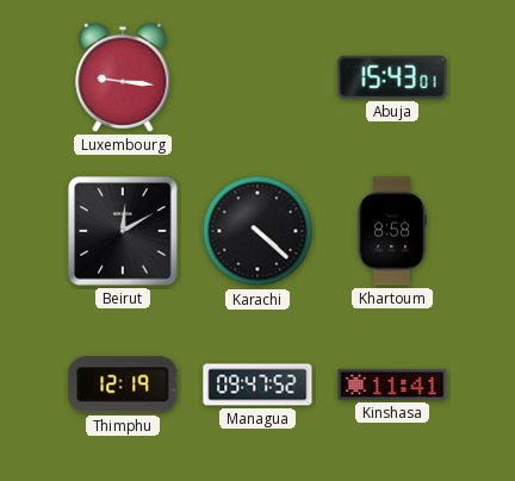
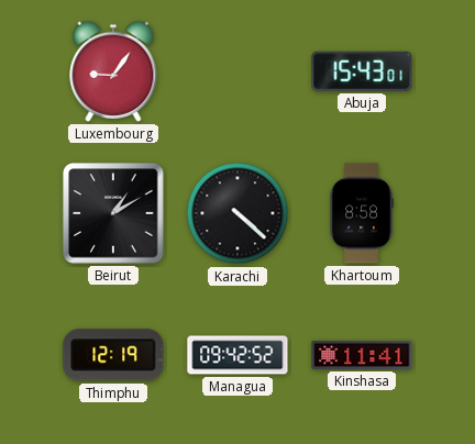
Luxembourg: 9:16 -> 9:06 (113, 71)
Beirut: 12:10 -> 1:10 (113, 213)
Managua: 09:47 -> 09:42 (237, 355)
